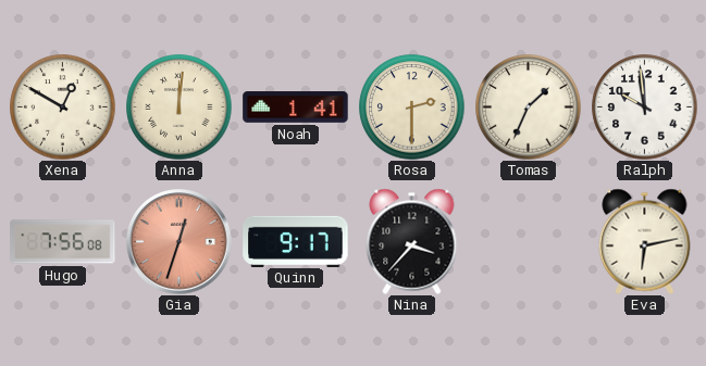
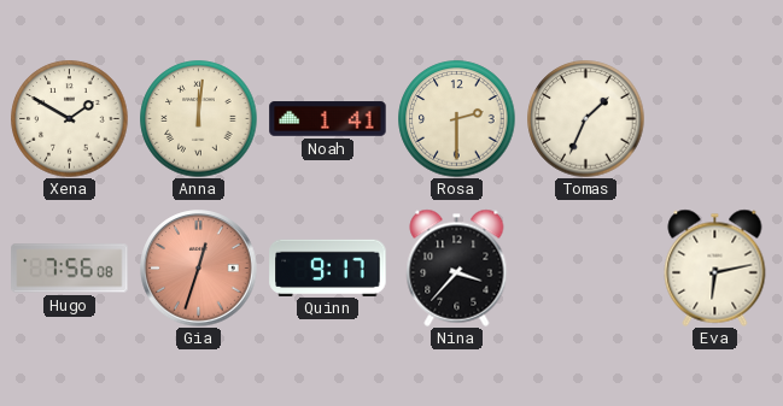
Xena: 12:50 -> 1:50 (70, 119)
Ralph: 9:59 -> none (645, 108)
